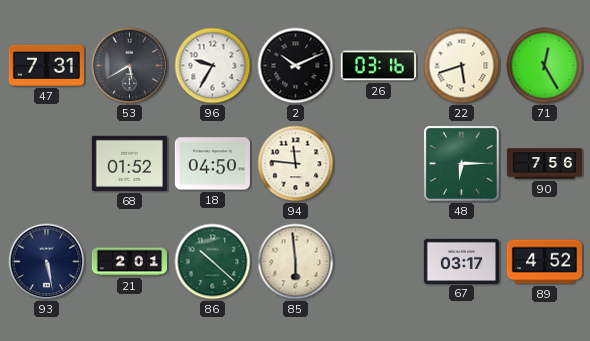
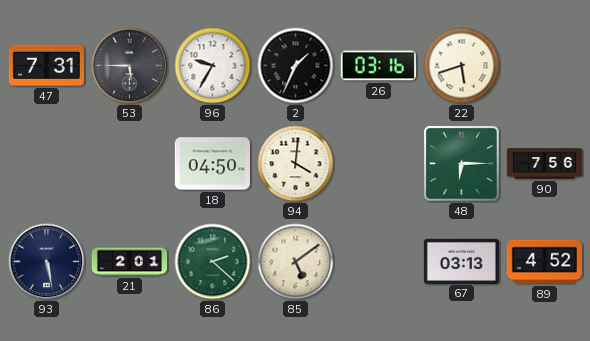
53: 5:40 -> 5:45 (130, 66)
2: 10:11 -> 1:34 (296, 66)
71: 12:25 -> none (545, 66)
68: 01:52 -> none (129, 163)
94: 11:46 -> 4:01 (296, 164)
86: 10:22 -> 2:22 (213, 262)
85: 5:59 -> 5:09 (296, 262)
67: 03:17 -> 03:13 (461, 261)
